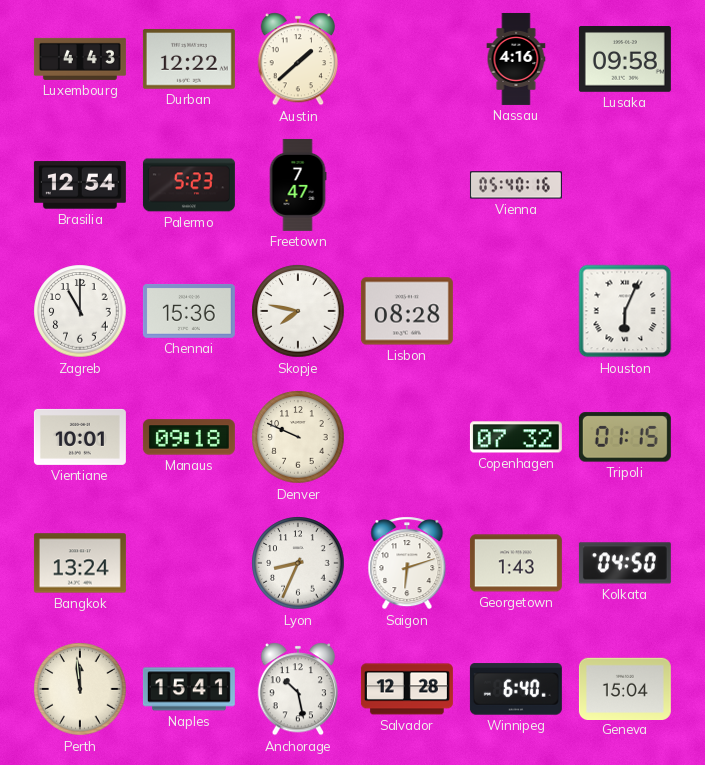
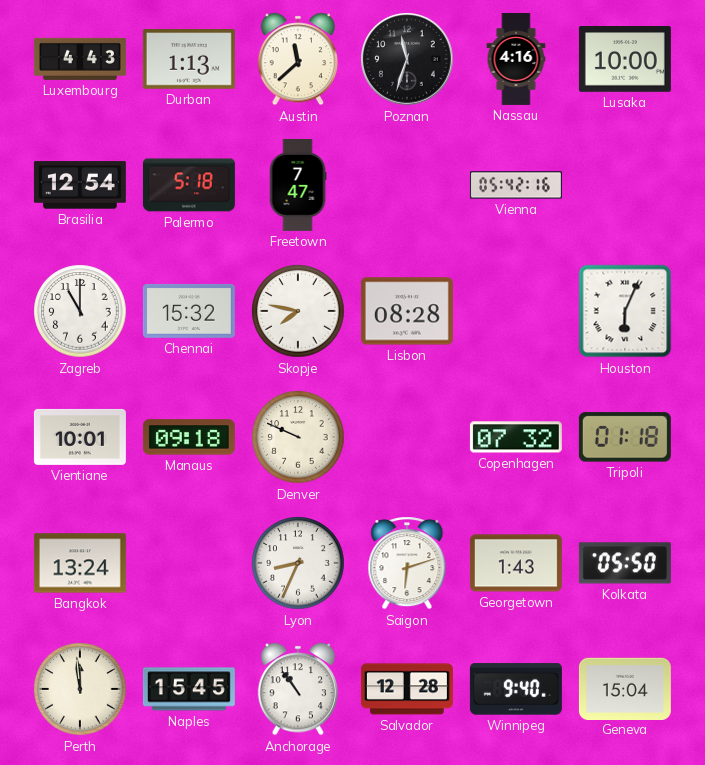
Durban: 12:22 -> 1:13 (189, 59)
Austin: 1:38 -> 11:38 (297, 59)
Poznan: none -> 11:33 (407, 59)
Lusaka: 09:58 -> 10:00 (625, 59)
Palermo: 5:23 -> 5:18 (189, 185)
Vienna: 05:40 -> 05:42 (516, 185)
Chennai: 15:36 -> 15:32 (189, 311)
Tripoli: 01:15 -> 01:18 (625, 437)
Kolkata: 04:50 -> 05:50 (625, 563)
Naples: 15:41 -> 15:45 (189, 689)
Anchorage: 10:28 -> 10:54 (297, 689)
Winnipeg: 6:40 -> 9:40 (516, 689)
